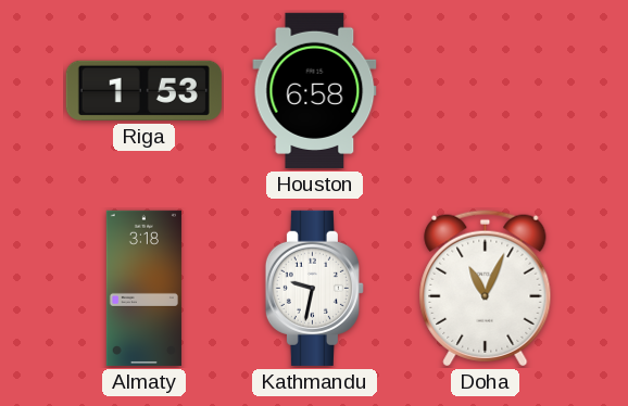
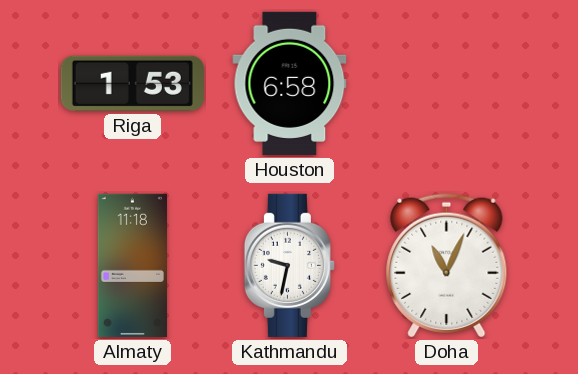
Almaty: 3:18 -> 11:18 (132, 265)
